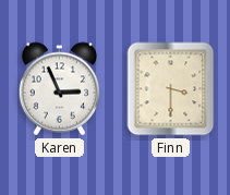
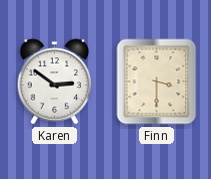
Karen: 2:56 -> 2:51 (55, 82)
